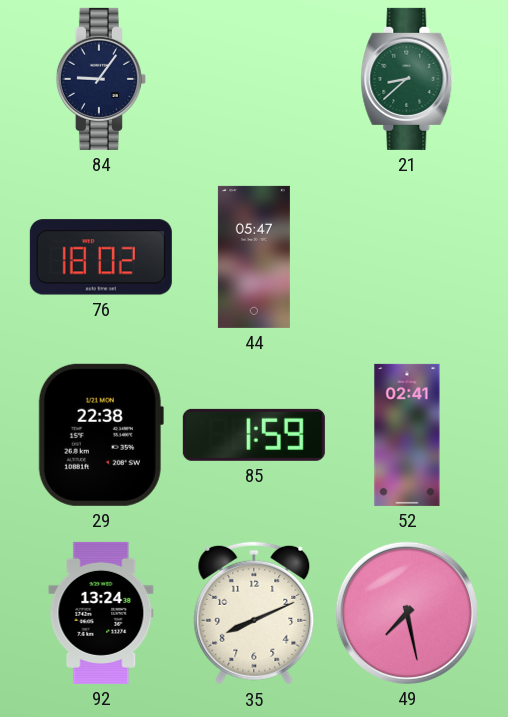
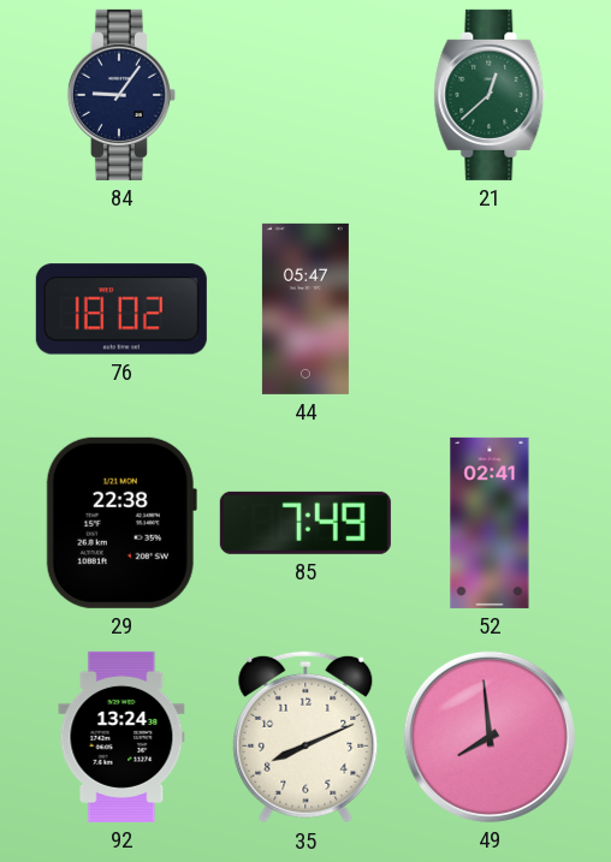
21: 8:38 -> 12:38 (490, 95)
85: 1:59 -> 7:49 (305, 523)
49: 7:28 -> 7:59 (490, 737)
